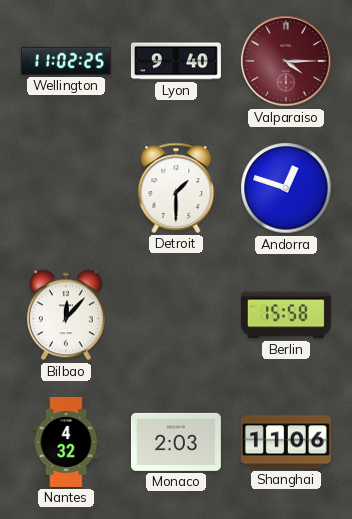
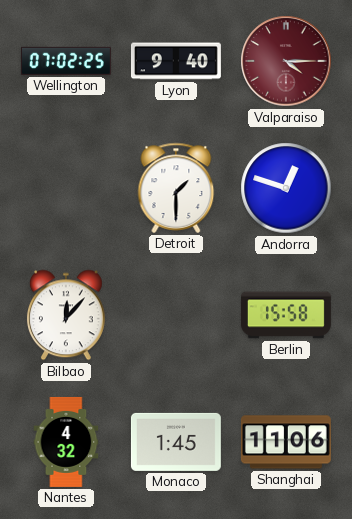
Wellington: 11:02 -> 07:02 (66, 61)
Monaco: 2:03 -> 1:45 (176, 442)
